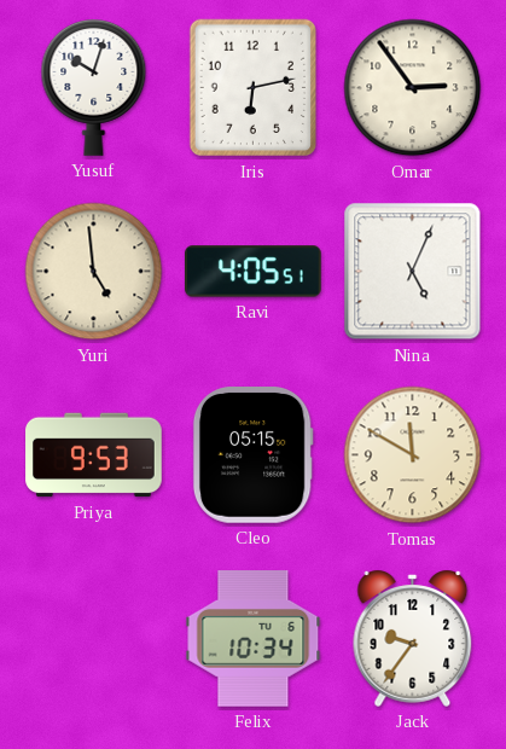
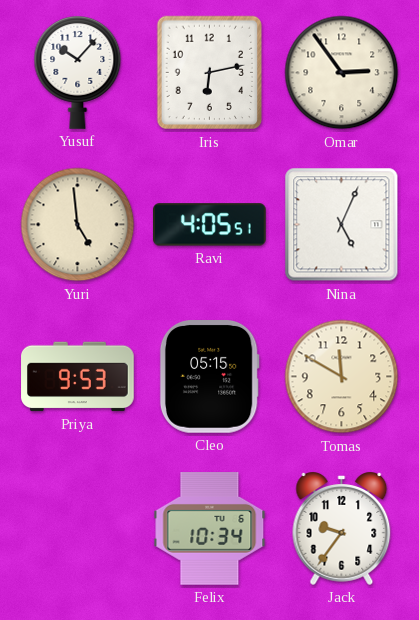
Yusuf: 10:03 -> 10:07 (78, 73)
